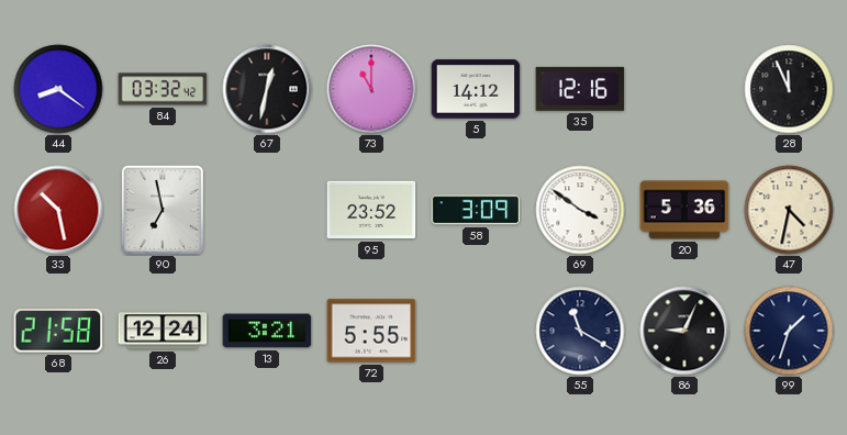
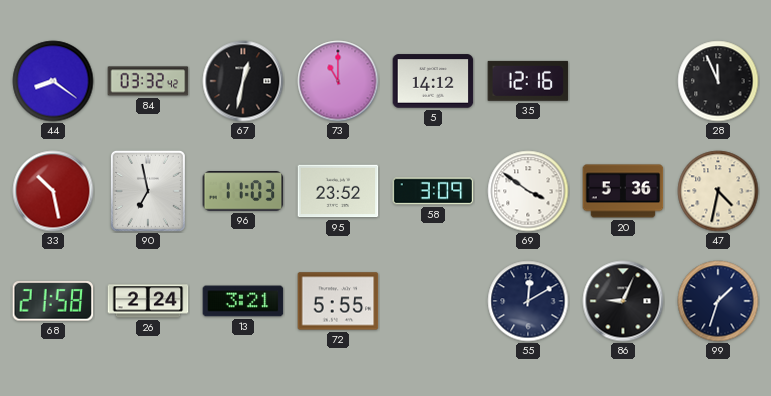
96: none -> 11:03 (243, 191)
26: 12:24 -> 2:24 (148, 301)
55: 11:20 -> 12:10 (528, 301)
